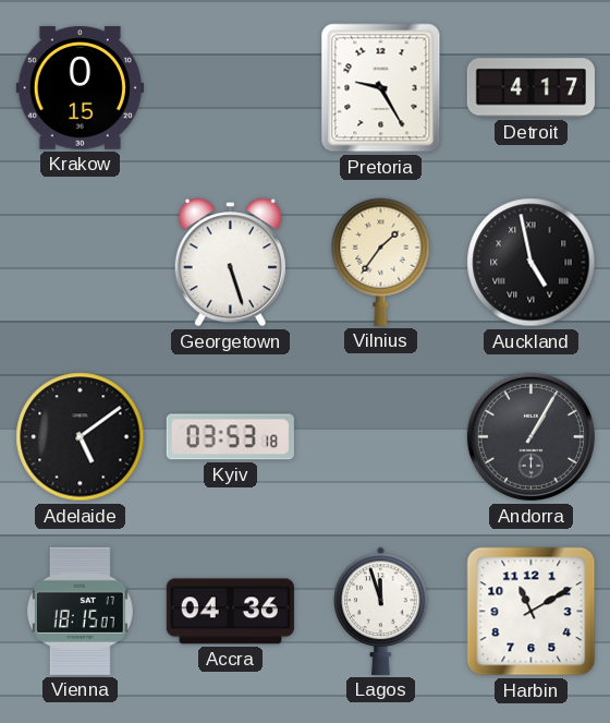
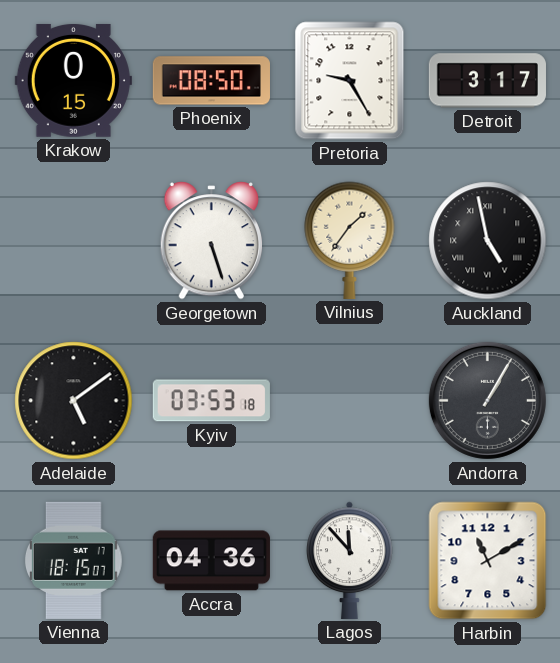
Phoenix: none -> 08:50 (211, 81)
Detroit: 4:17 -> 3:17 (487, 81)
Lagos: 11:57 -> 11:53 (350, 560)
